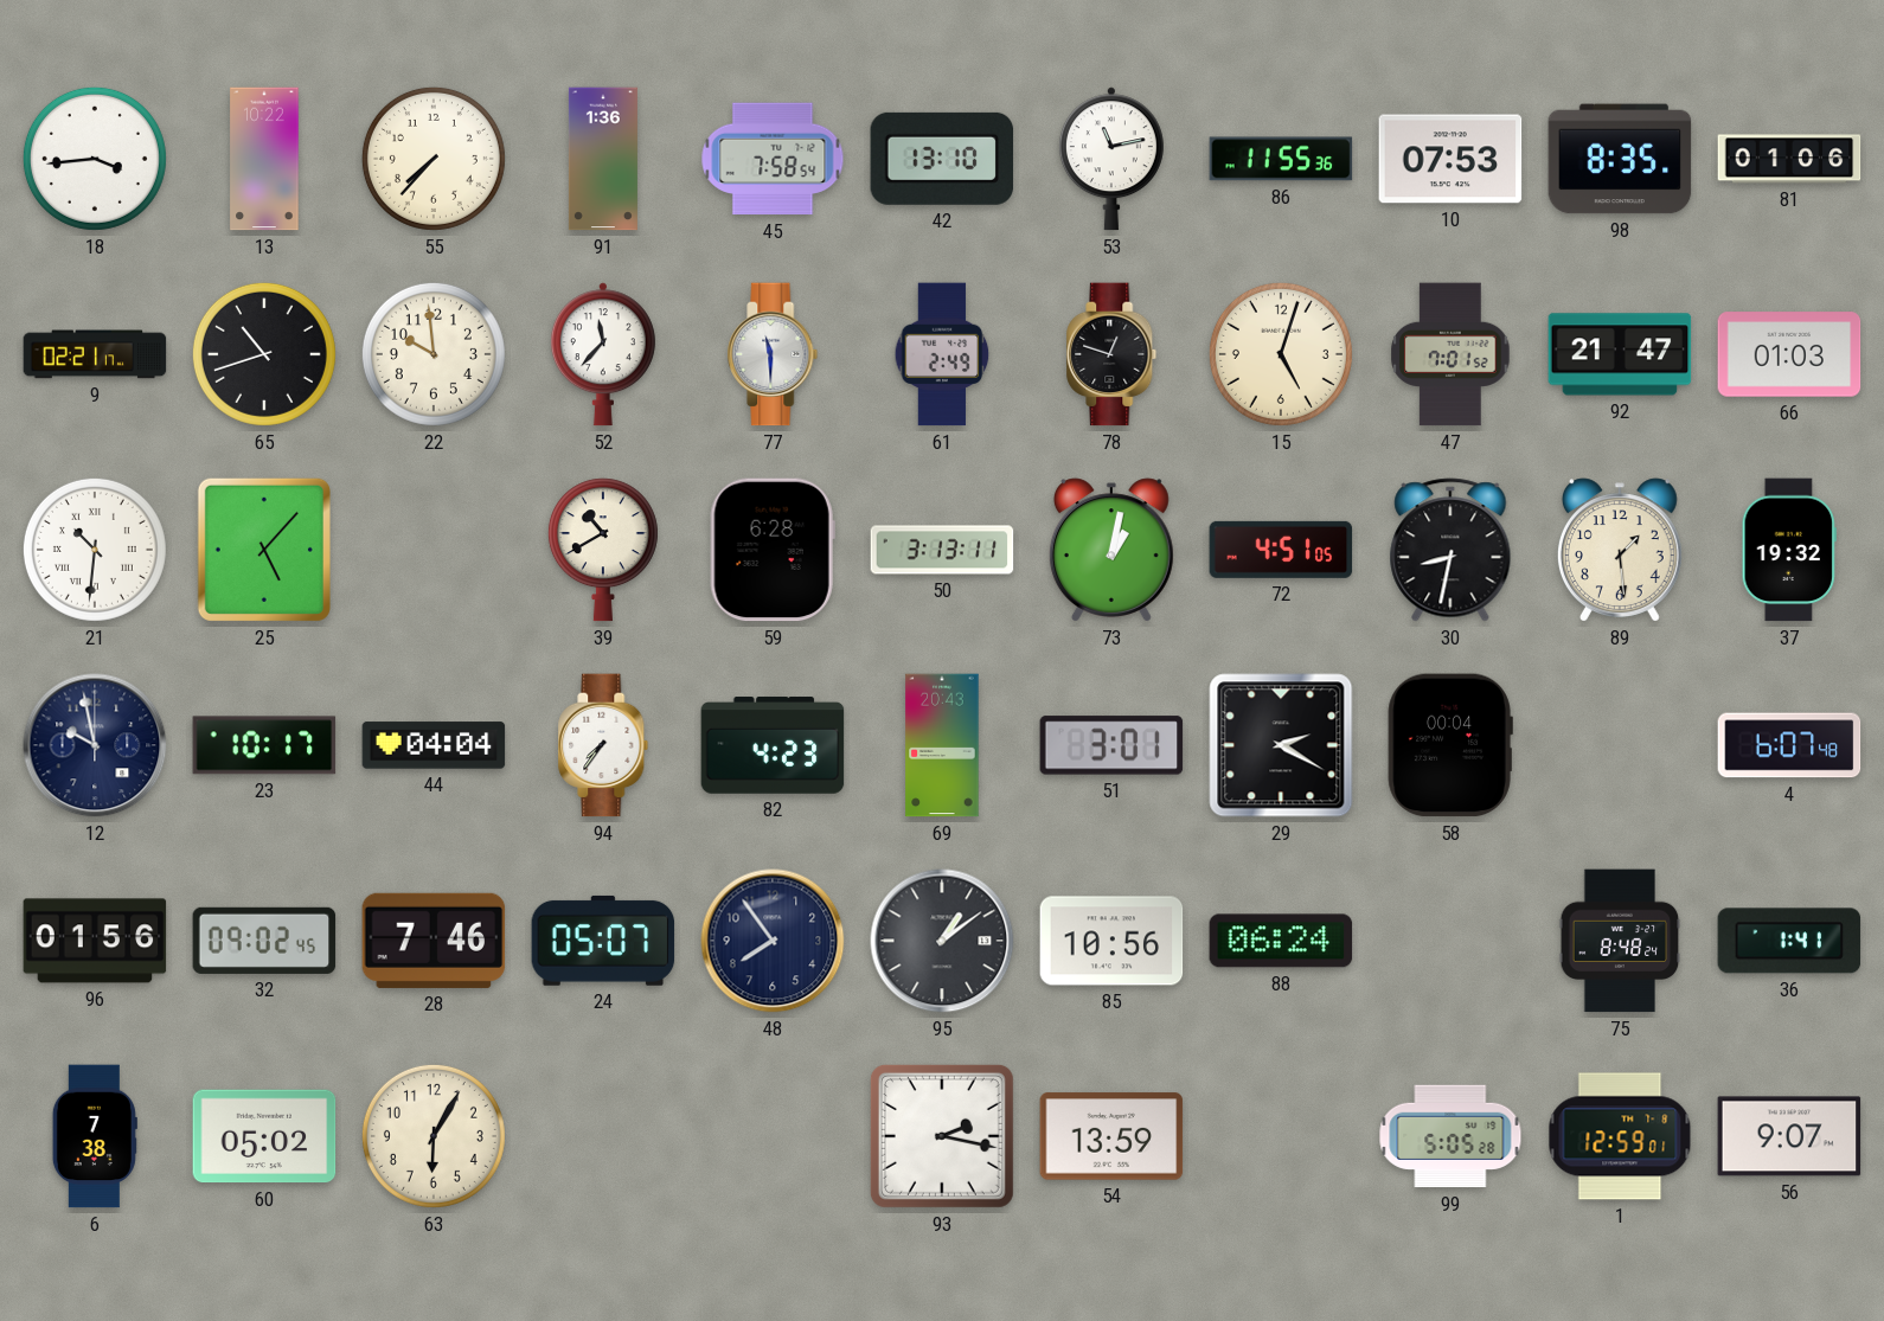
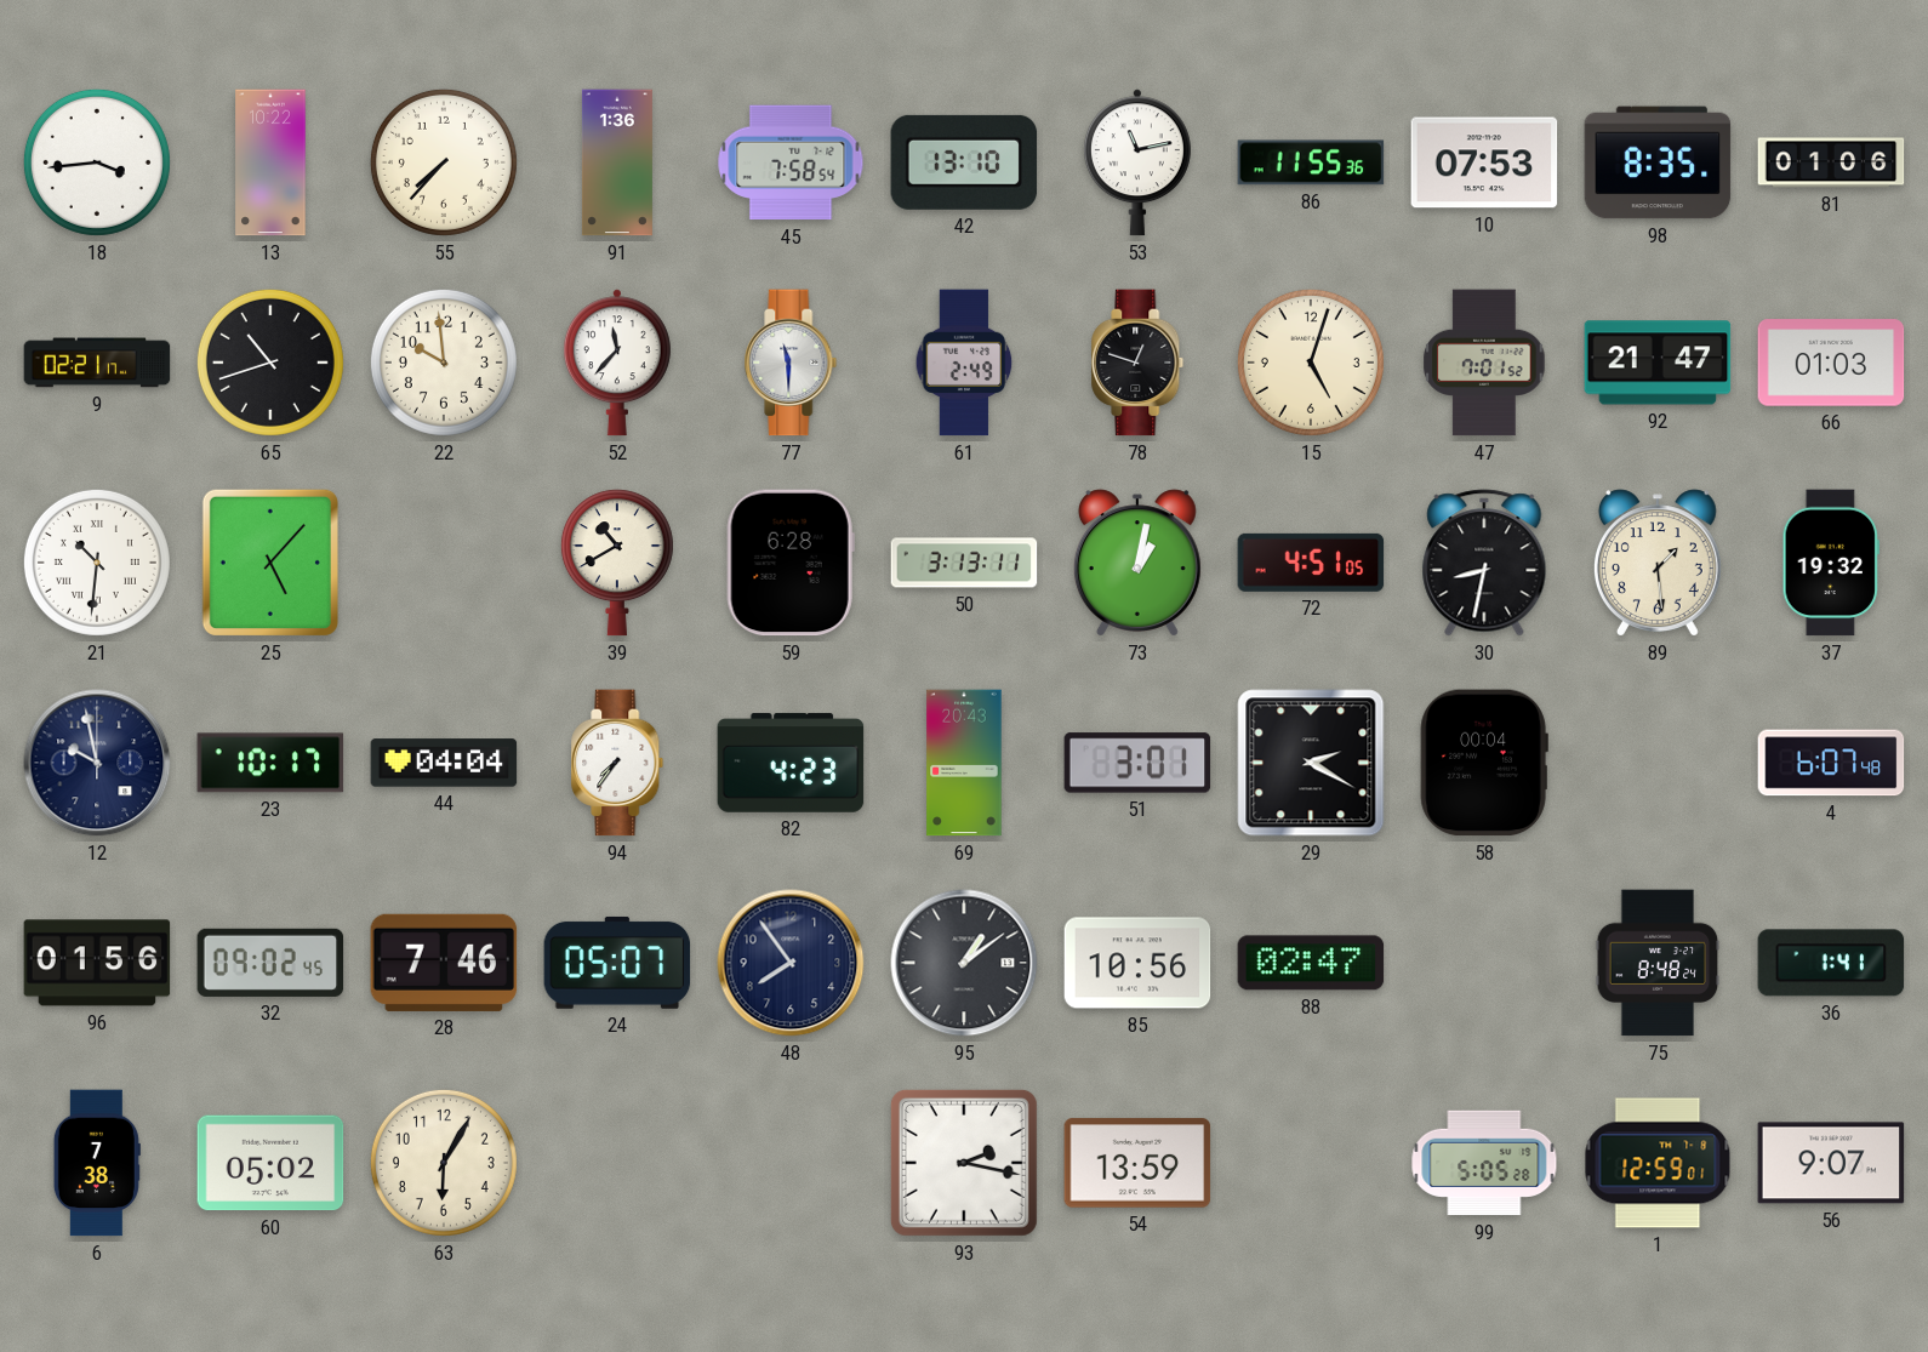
88: 06:24 -> 02:47 (1311, 963)
